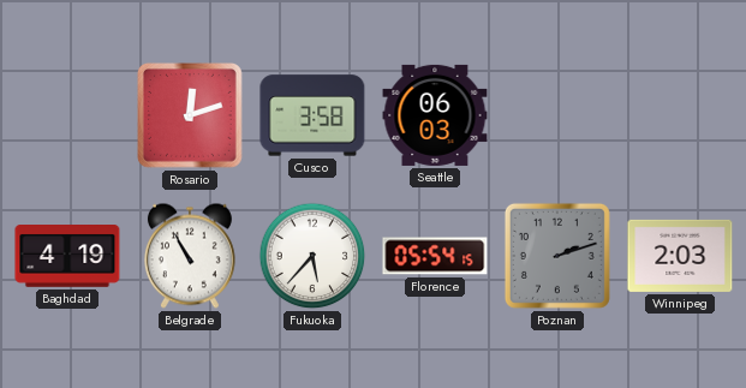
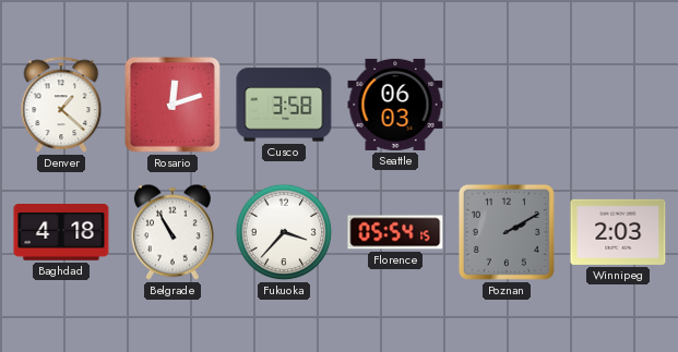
Denver: none -> 1:22 (61, 106)
Baghdad: 4:19 -> 4:18 (61, 233)
Fukuoka: 5:37 -> 3:37 (284, 232)
Poznan: 2:12 -> 2:10 (507, 232)
